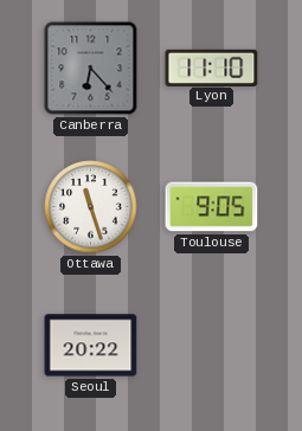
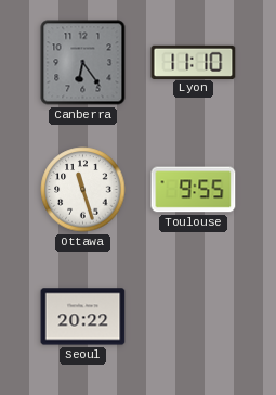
Canberra: 6:23 -> 6:24 (83, 63)
Toulouse: 9:05 -> 9:55 (194, 190)
